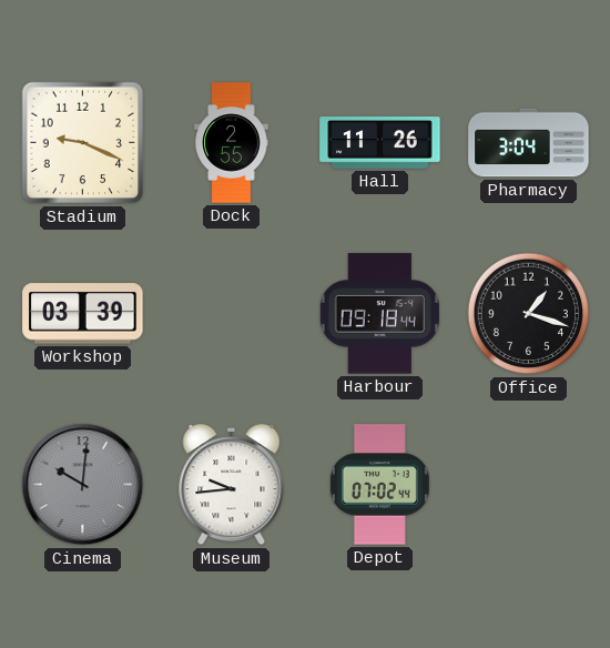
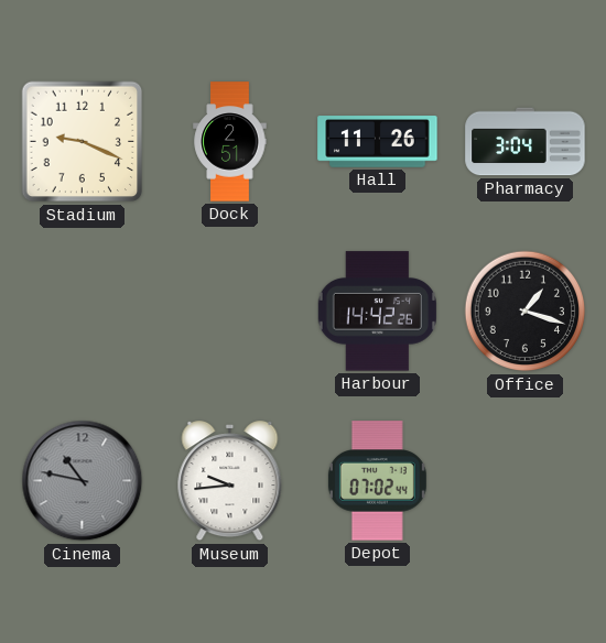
Dock: 2:55 -> 2:51 (230, 142)
Workshop: 03:39 -> none (83, 314)
Harbour: 09:18 -> 14:42 (377, 312)
Cinema: 10:01 -> 10:47 (83, 481)
